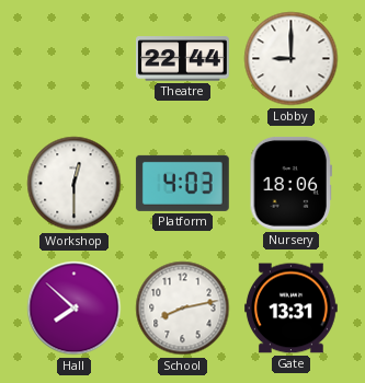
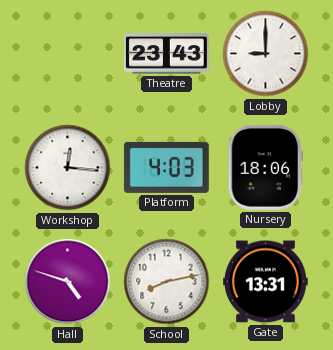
Theatre: 22:44 -> 23:43 (167, 54)
Workshop: 12:30 -> 12:16 (68, 168)
Hall: 7:52 -> 4:48 (68, 282)
